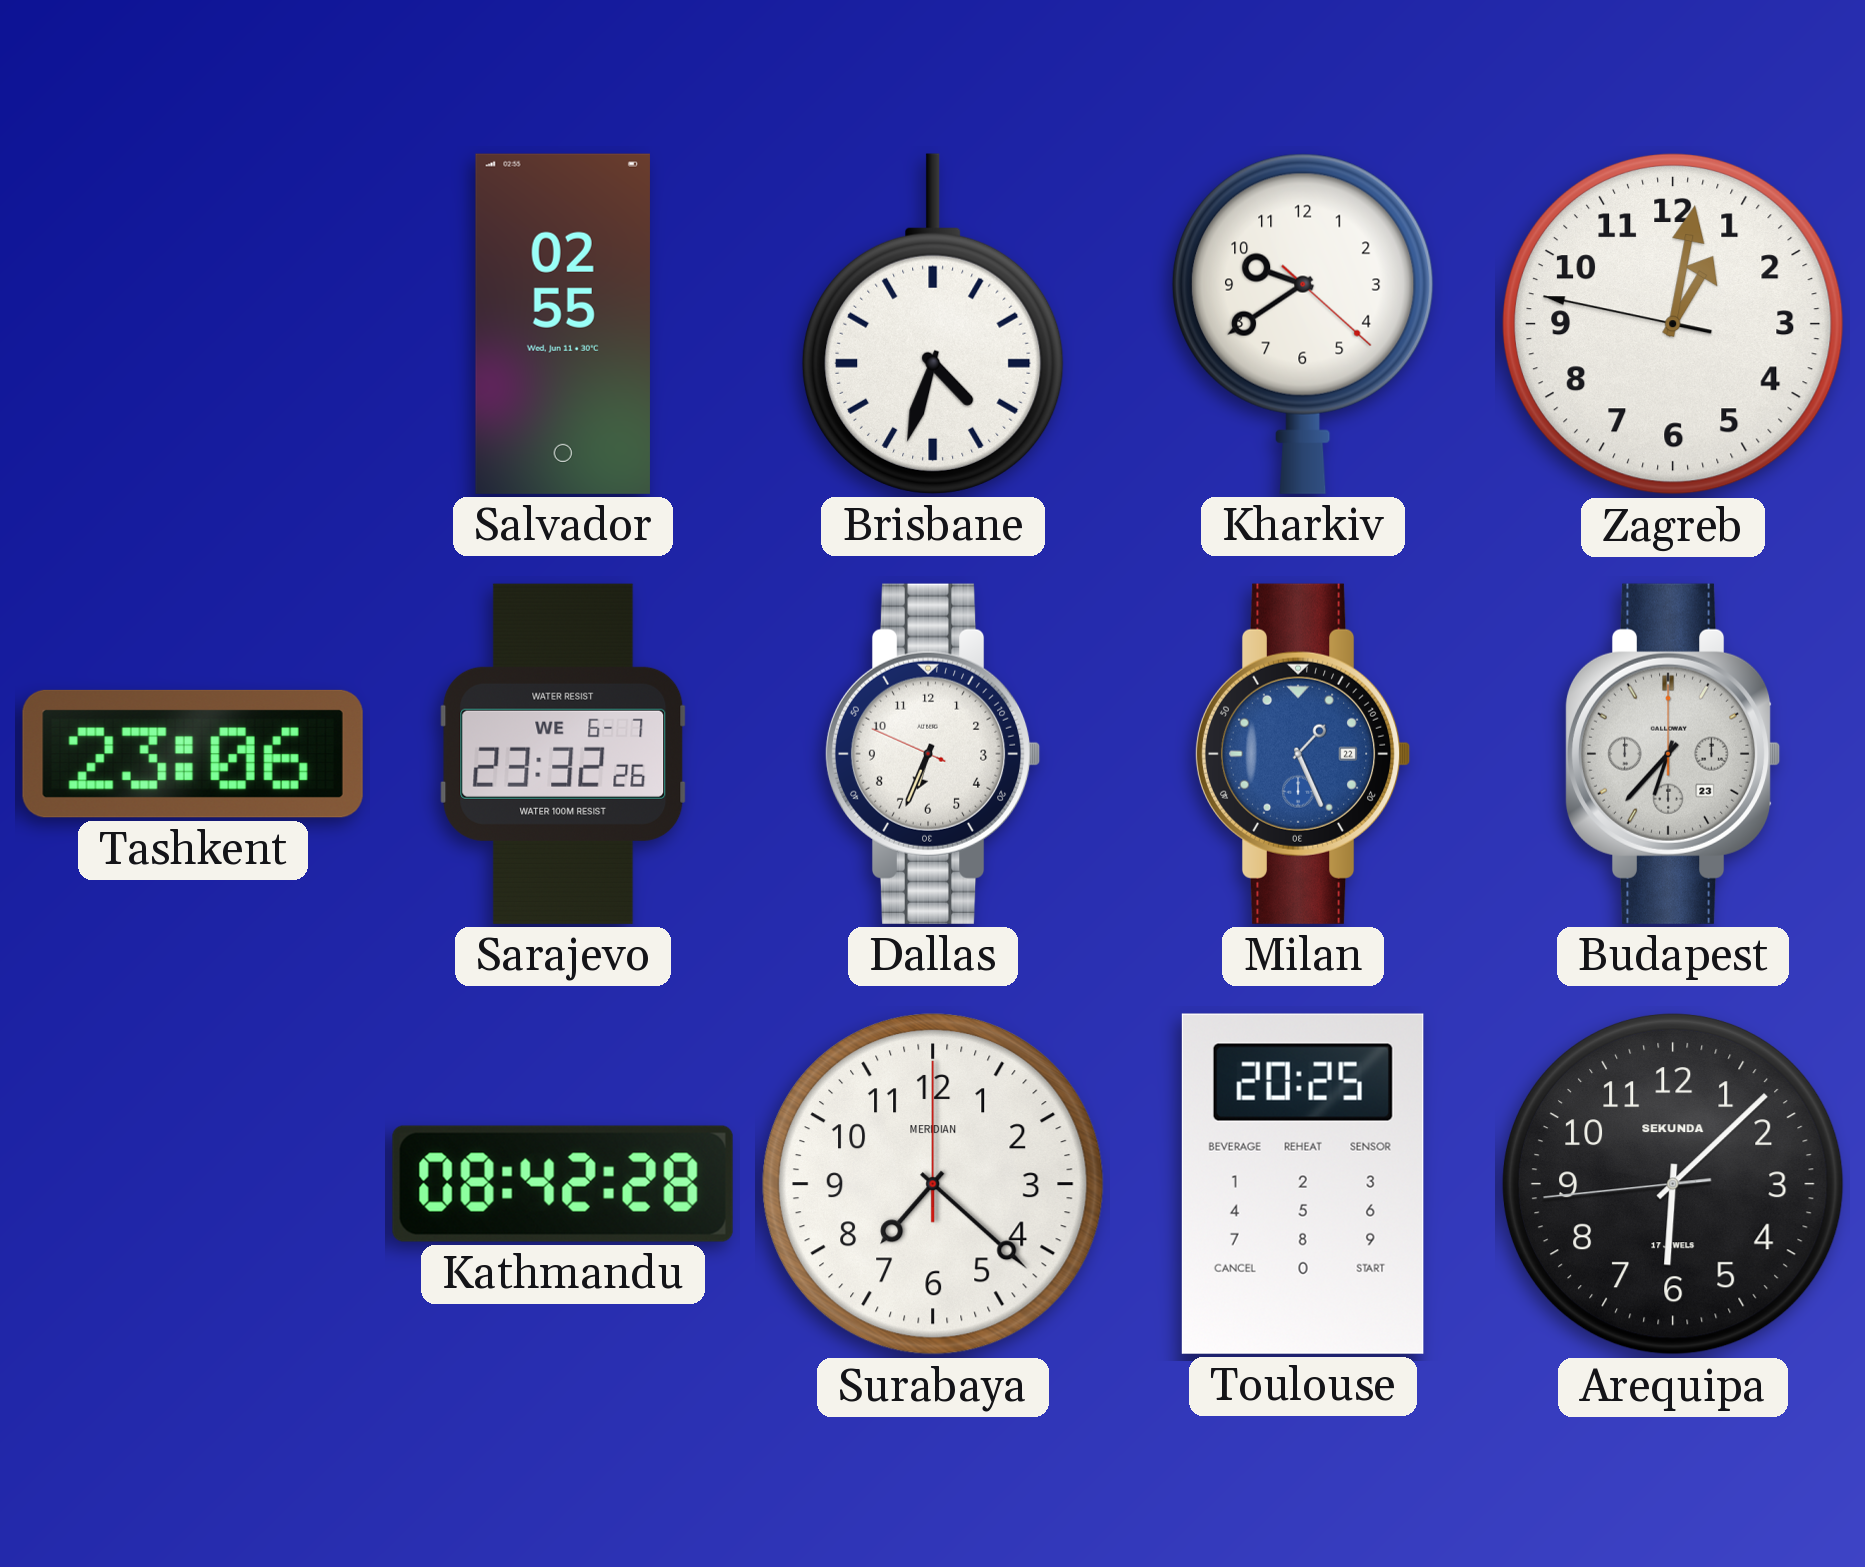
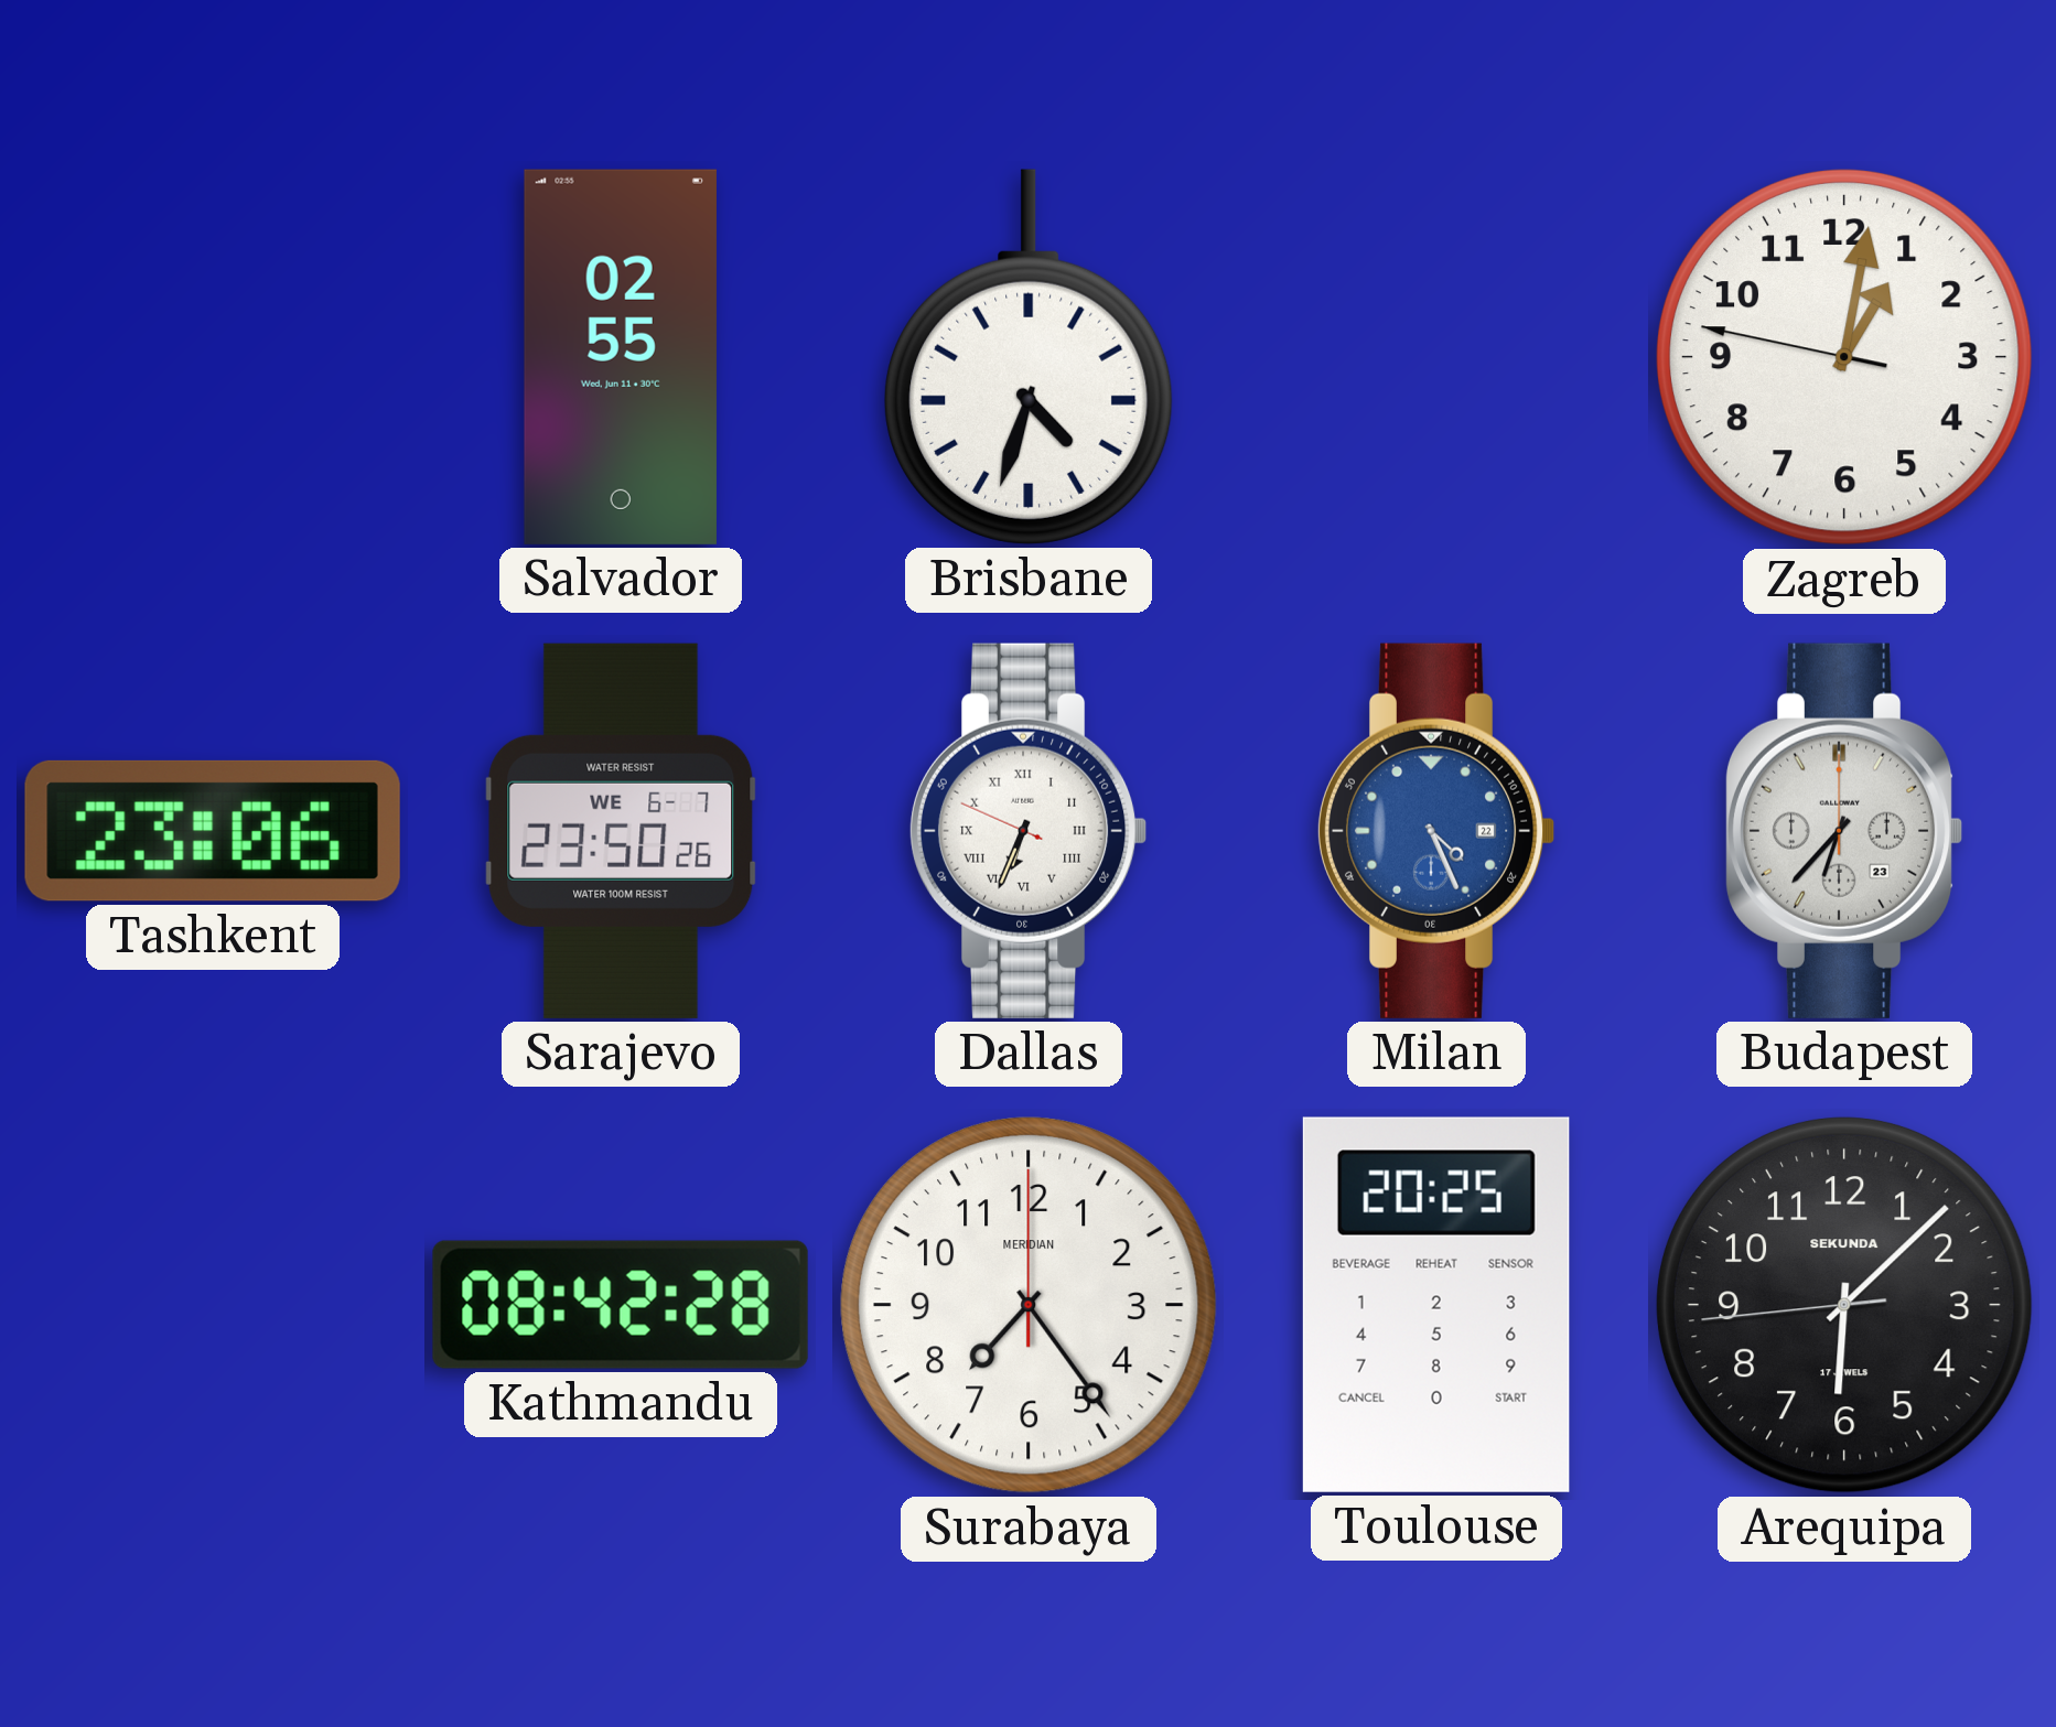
Kharkiv: 9:39 -> none (1304, 324)
Sarajevo: 23:32 -> 23:50 (621, 831)
Dallas numerals: Arabic -> Roman (1029, 831)
Milan: 1:26 -> 4:26 (1436, 831)
Surabaya: 7:22 -> 7:24 (1029, 1305)
